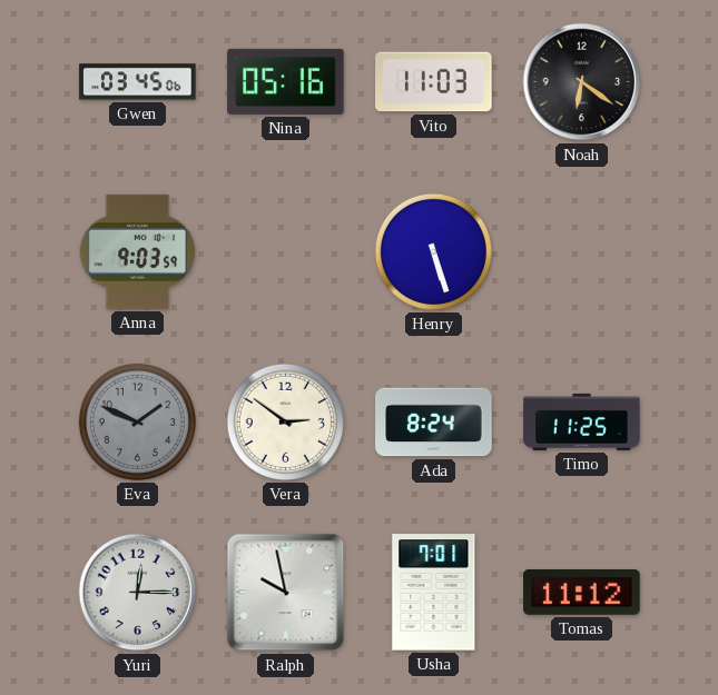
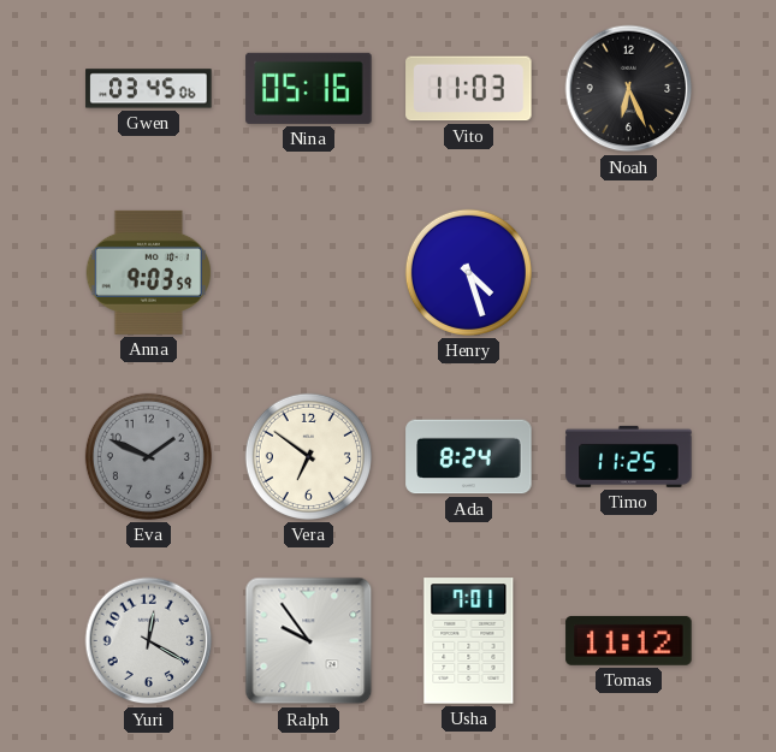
Noah: 6:21 -> 6:26 (629, 89)
Henry: 5:27 -> 4:27 (468, 272)
Vera: 2:51 -> 6:51 (308, 456)
Yuri: 12:15 -> 12:20 (149, 641)
Ralph: 9:58 -> 9:54 (309, 641)
